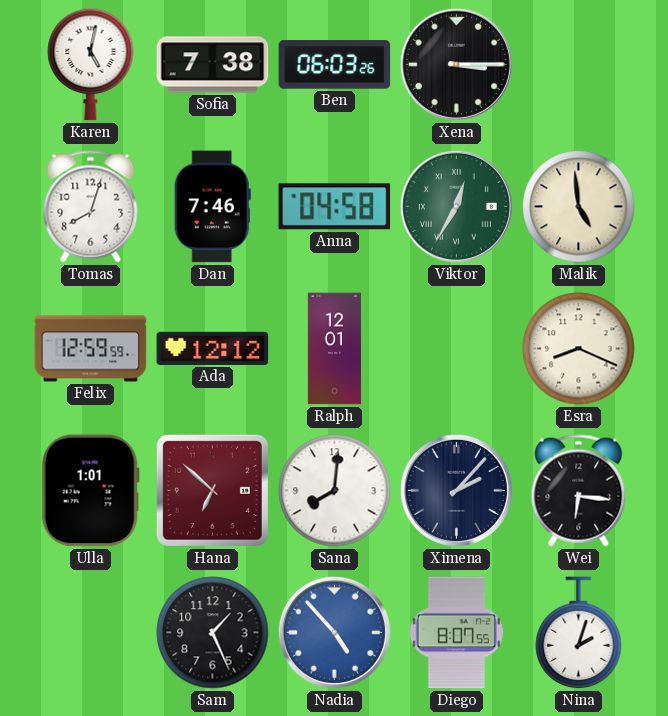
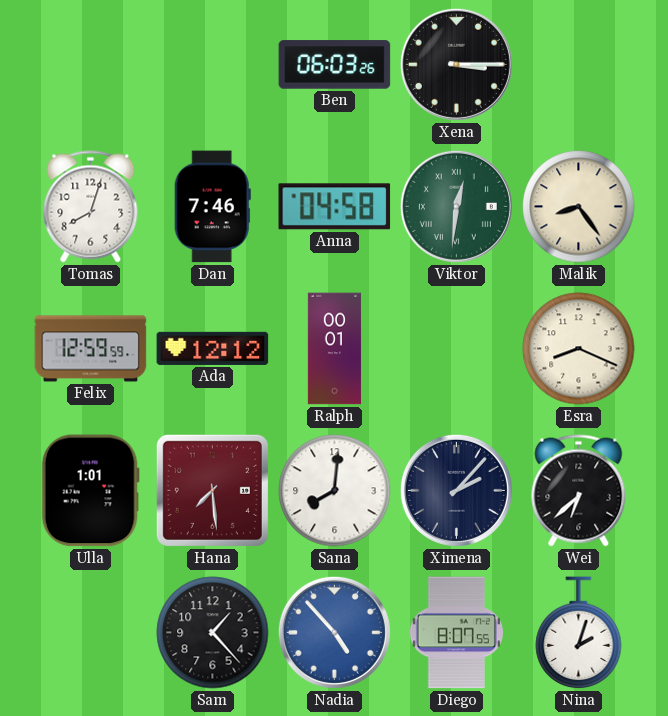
Karen: 5:02 -> none (91, 64)
Sofia: 7:38 -> none (213, 65)
Viktor: 12:35 -> 12:31 (456, 206)
Malik: 4:59 -> 8:24 (579, 207)
Ralph: 12:01 -> 00:01 (334, 349)
Hana: 6:52 -> 7:29 (212, 490)
Wei: 6:16 -> 6:38 (579, 491)
Sam: 1:26 -> 1:23 (213, 633)
